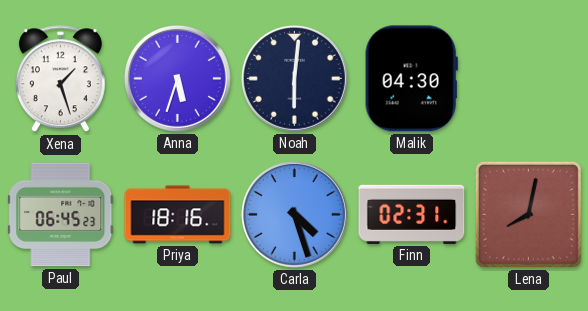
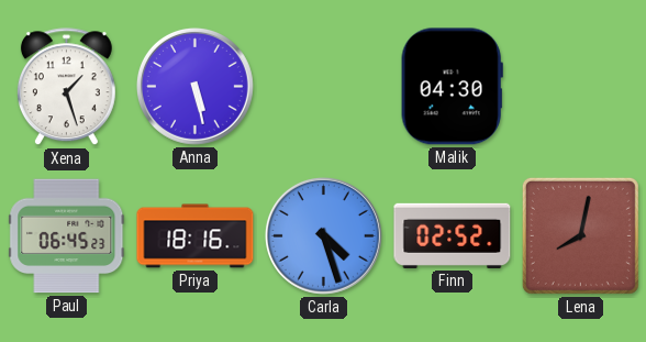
Anna: 5:33 -> 5:28 (194, 86)
Noah: 6:01 -> none (294, 78)
Finn: 02:31 -> 02:52 (453, 235)
